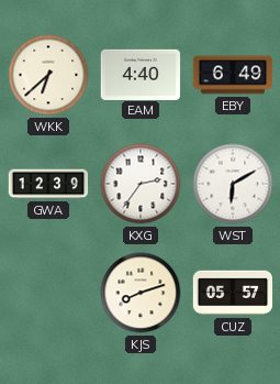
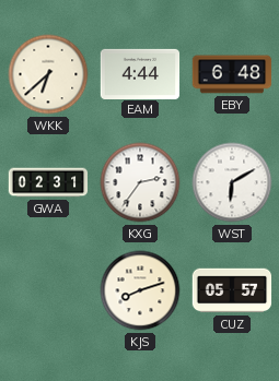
EAM: 4:40 -> 4:44 (140, 73)
EBY: 6:49 -> 6:48 (232, 74)
GWA: 12:39 -> 02:31 (48, 182)
